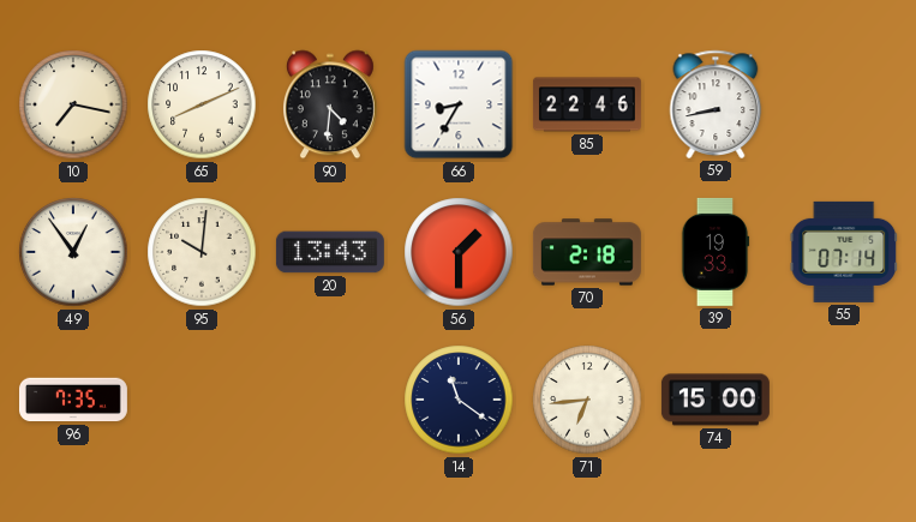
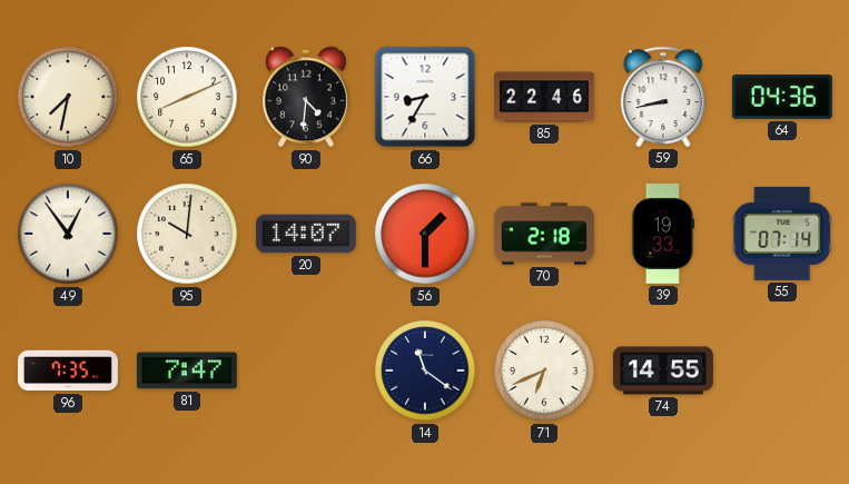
10: 7:17 -> 7:32 (68, 97)
64: none -> 04:36 (782, 97)
20: 13:43 -> 14:07 (306, 234)
81: none -> 7:47 (187, 371)
71: 6:44 -> 6:41 (544, 371)
74: 15:00 -> 14:55 (663, 371)
